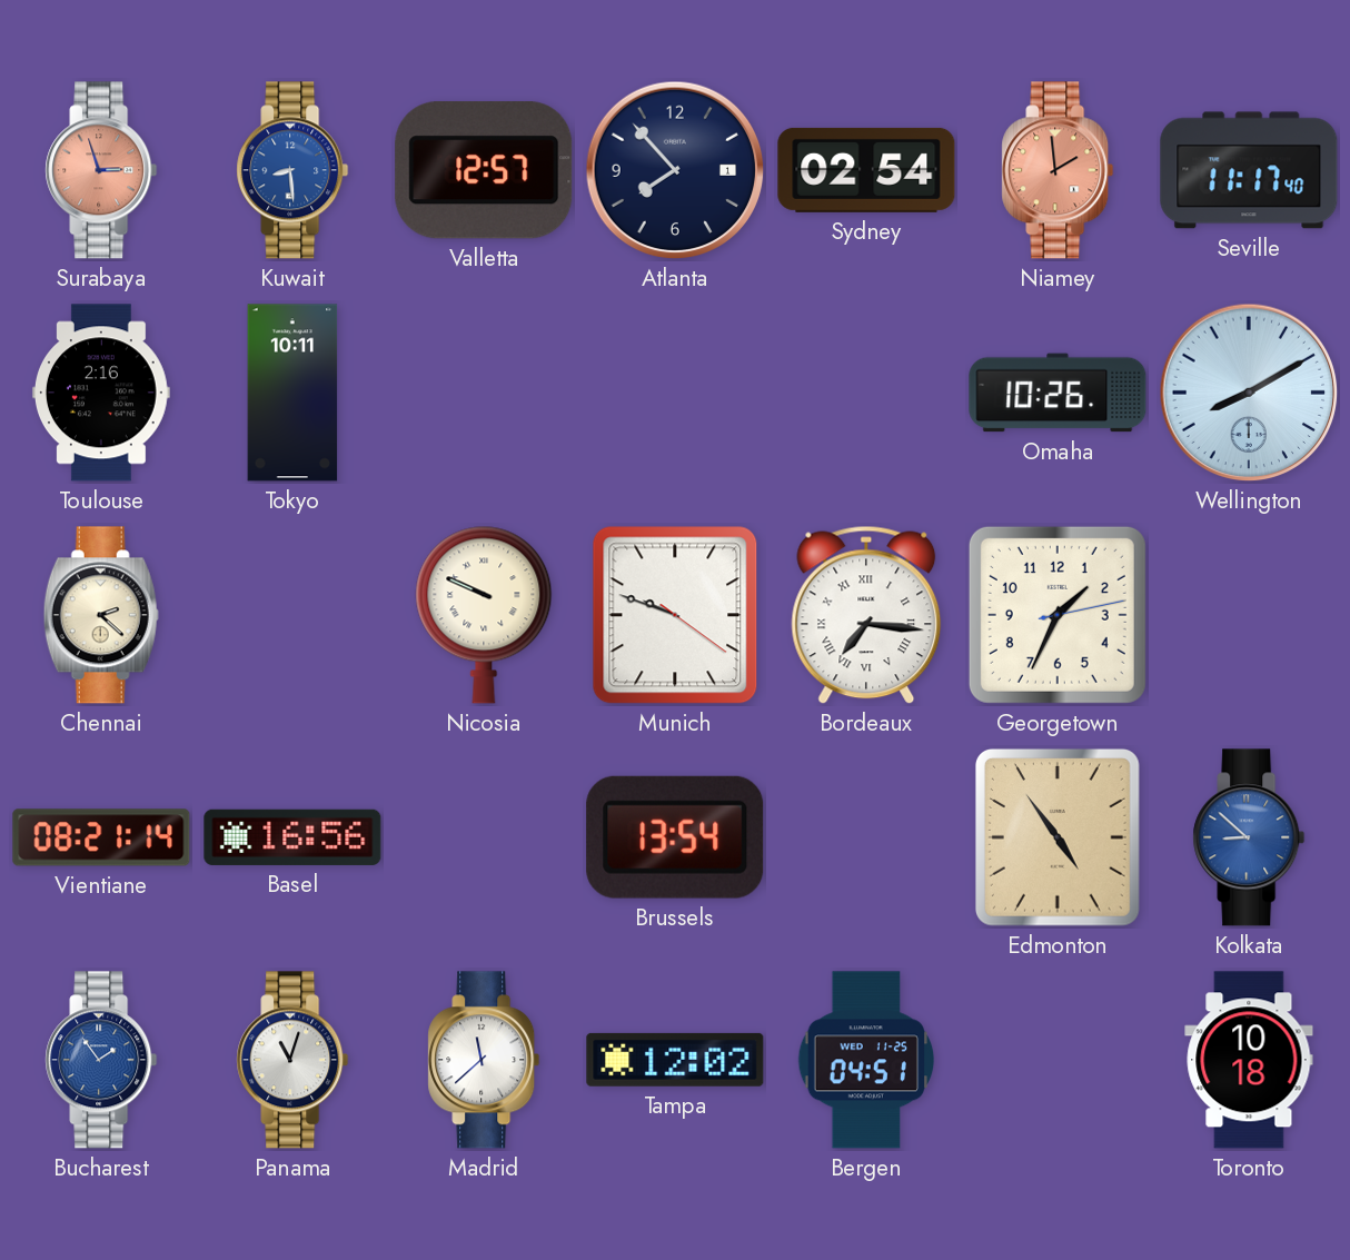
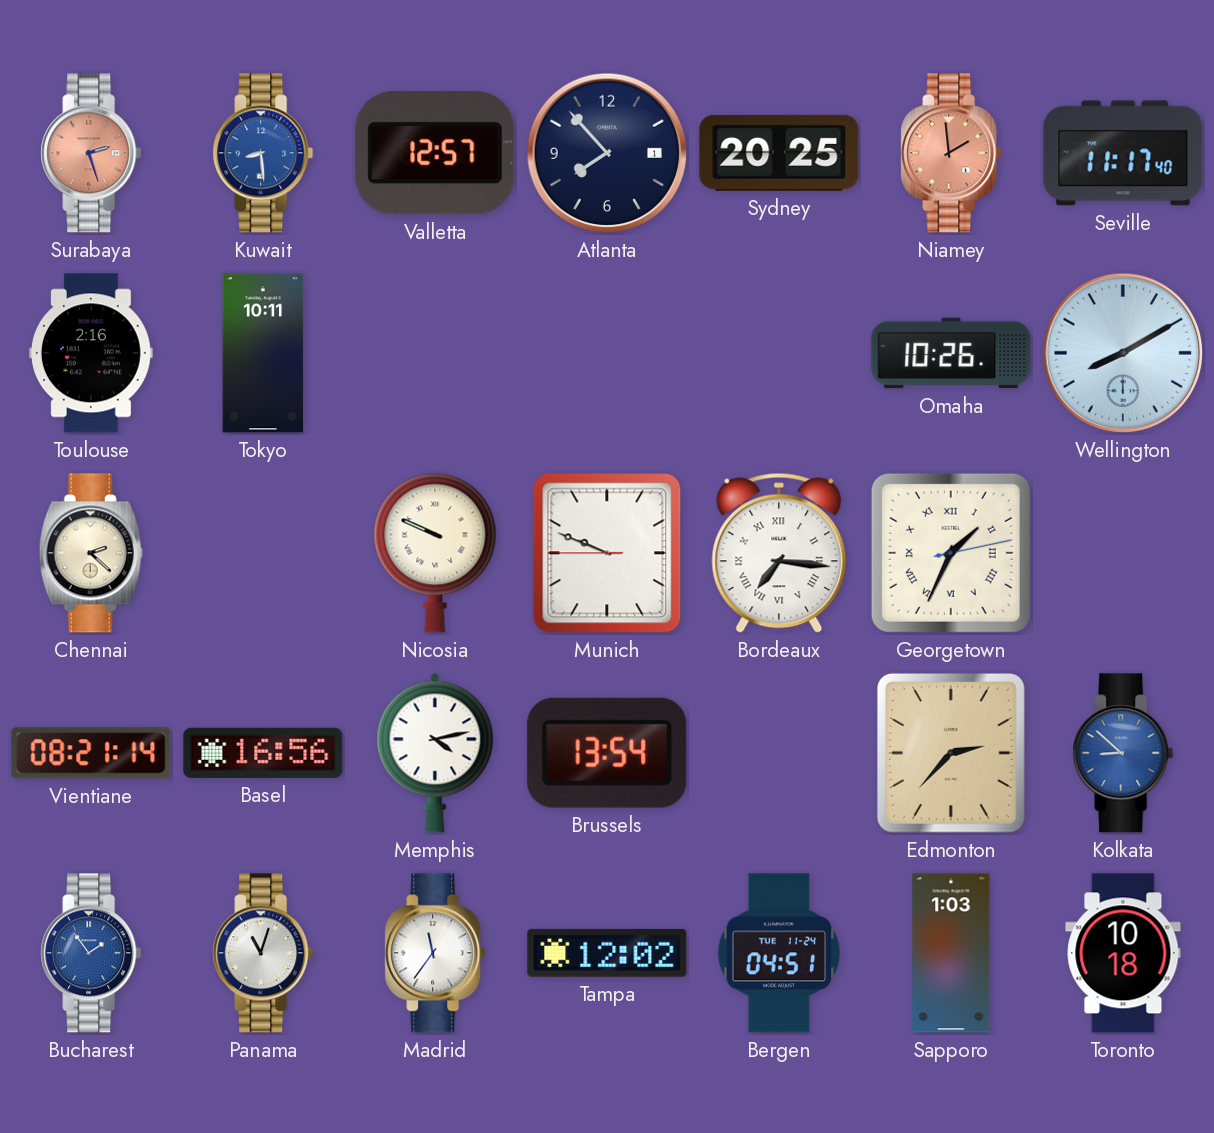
Surabaya: 2:57 -> 2:27 (91, 153)
Sydney: 02:54 -> 20:25 (779, 153)
Munich: 9:48:21 -> 9:48:45 (607, 553)
Georgetown numerals: Arabic -> Roman (951, 553)
Memphis: none -> 4:13 (435, 753)
Edmonton: 4:54 -> 2:37 (951, 753)
Madrid: 11:38 -> 11:36 (435, 953)
Bergen date: WED 11-25 -> TUE 11-24 (779, 953)
Sapporo: none -> 1:03 (951, 953)
